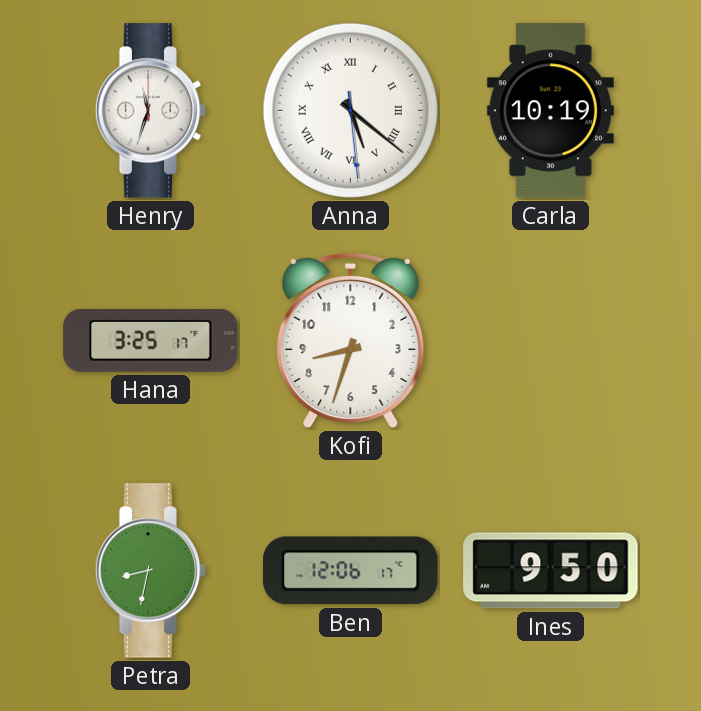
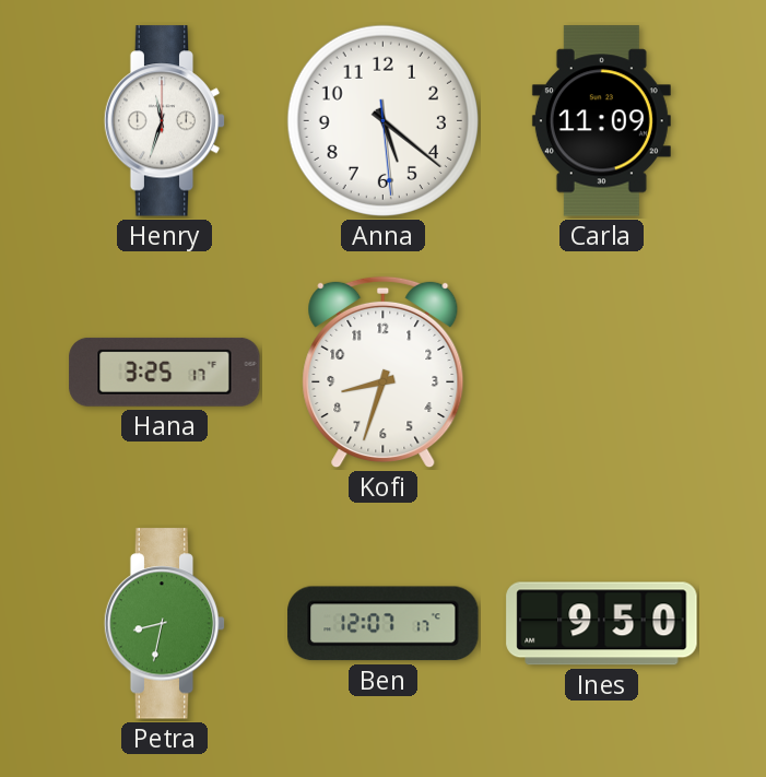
Anna numerals: Roman -> Arabic (382, 120)
Carla: 10:19 -> 11:09 (601, 121)
Ben: 12:06 -> 12:07 (384, 624)
